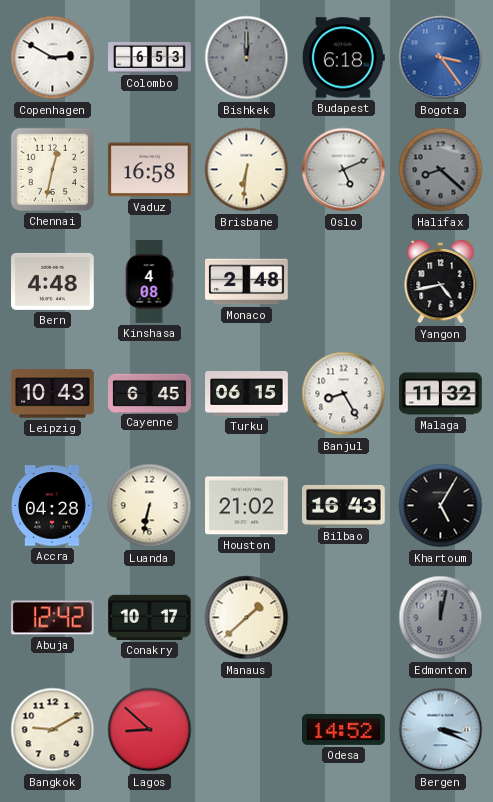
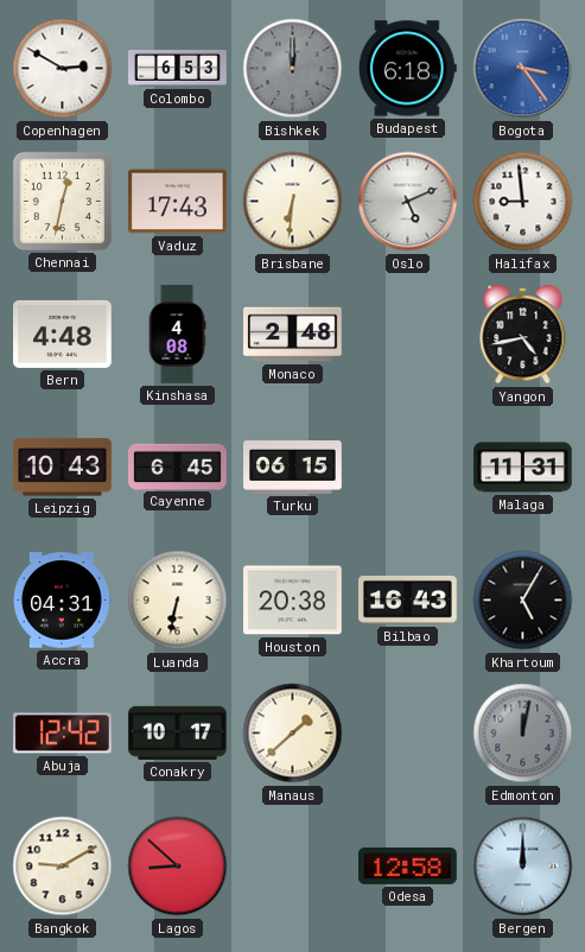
Vaduz: 16:58 -> 17:43 (178, 202)
Halifax: 8:22 -> 8:59 (523, 202)
Halifax dial: grey -> white (523, 202)
Banjul: 8:25 -> none (344, 394)
Malaga: 11:32 -> 11:31 (523, 468)
Accra: 04:28 -> 04:31 (63, 601)
Houston: 21:02 -> 20:38 (293, 601)
Odesa: 14:52 -> 12:58 (408, 865)
Bergen: 3:19 -> 12:00 (523, 867)
